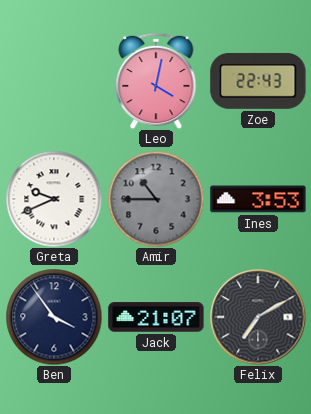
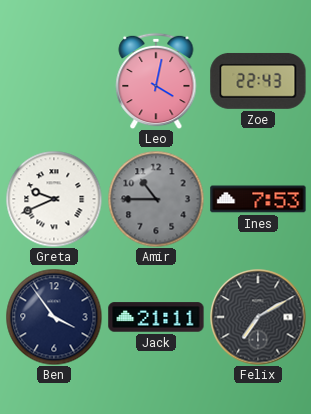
Ines: 3:53 -> 7:53 (258, 199)
Jack: 21:07 -> 21:11 (156, 317)
